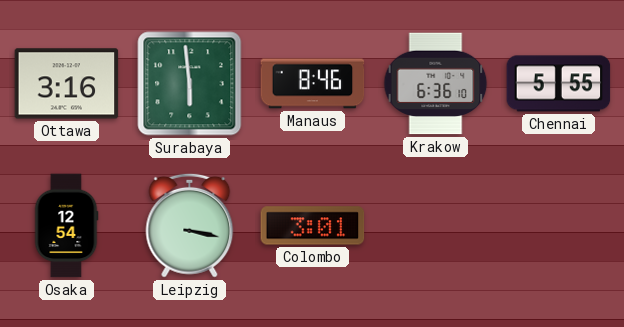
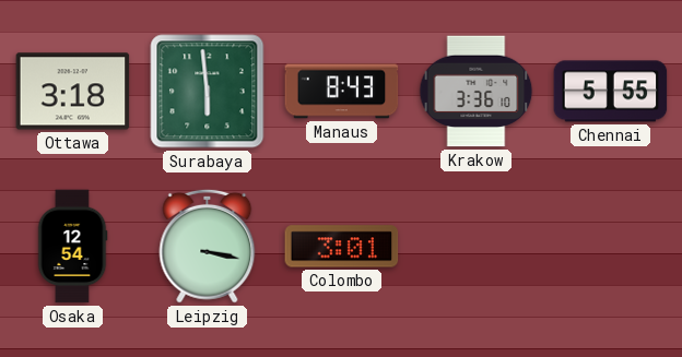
Ottawa: 3:16 -> 3:18 (73, 92)
Manaus: 8:46 -> 8:43 (342, 92)
Krakow: 6:36 -> 3:36 (477, 92)
